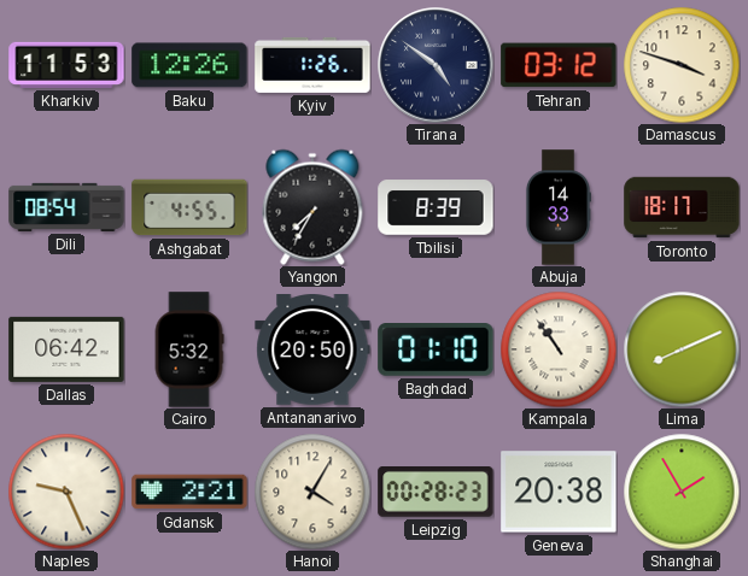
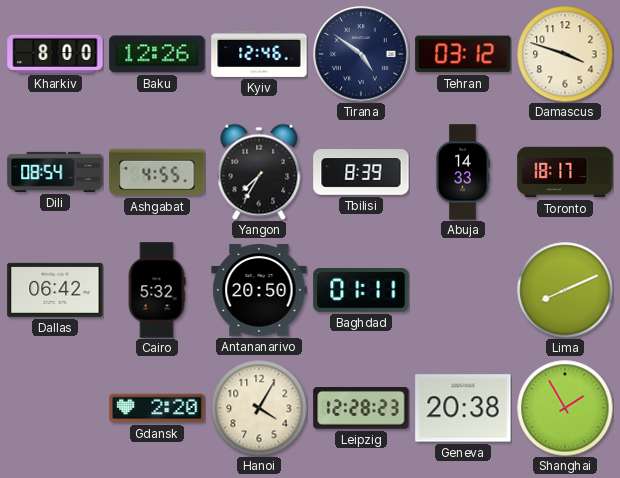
Kharkiv: 11:53 -> 8:00 (55, 54)
Kyiv: 1:26 -> 12:46 (259, 54)
Baghdad: 01:10 -> 01:11 (361, 290)
Kampala: 10:54 -> none (559, 349)
Naples: 9:26 -> none (66, 492)
Gdansk: 2:21 -> 2:20 (157, 408)
Leipzig: 00:28 -> 12:28 (361, 409)
